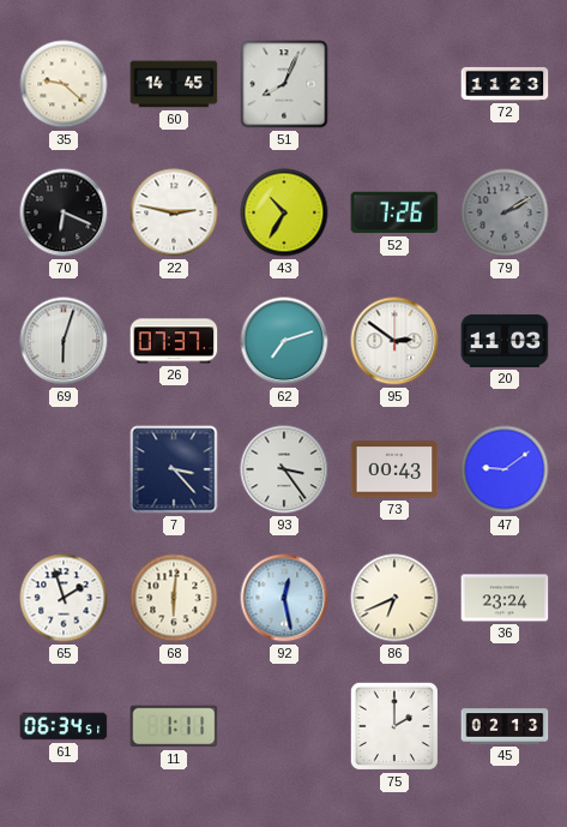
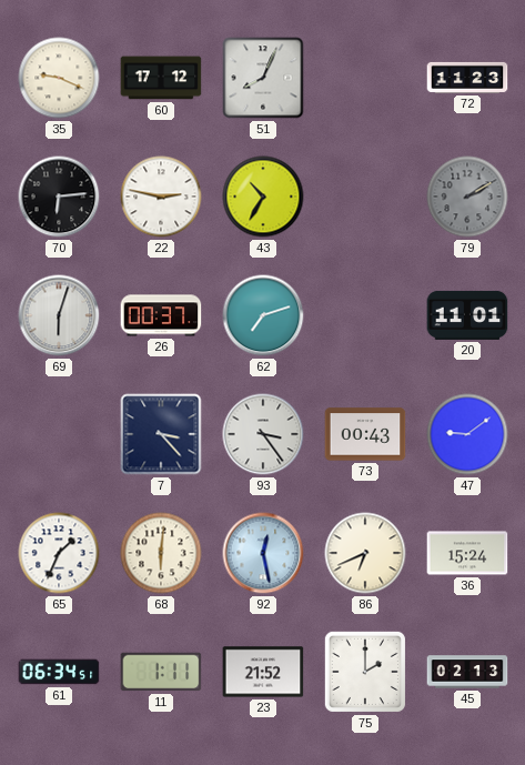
35: 9:22 -> 9:19 (59, 78)
60: 14:45 -> 17:12 (161, 78)
70: 6:19 -> 6:14 (59, 197)
52: 7:26 -> none (394, 212)
26: 07:37 -> 00:37 (161, 315)
95: 2:51 -> none (394, 341)
20: 11:03 -> 11:01 (467, 315)
65: 1:57 -> 1:34 (59, 553)
36: 23:24 -> 15:24 (467, 553)
23: none -> 21:52 (263, 672)
